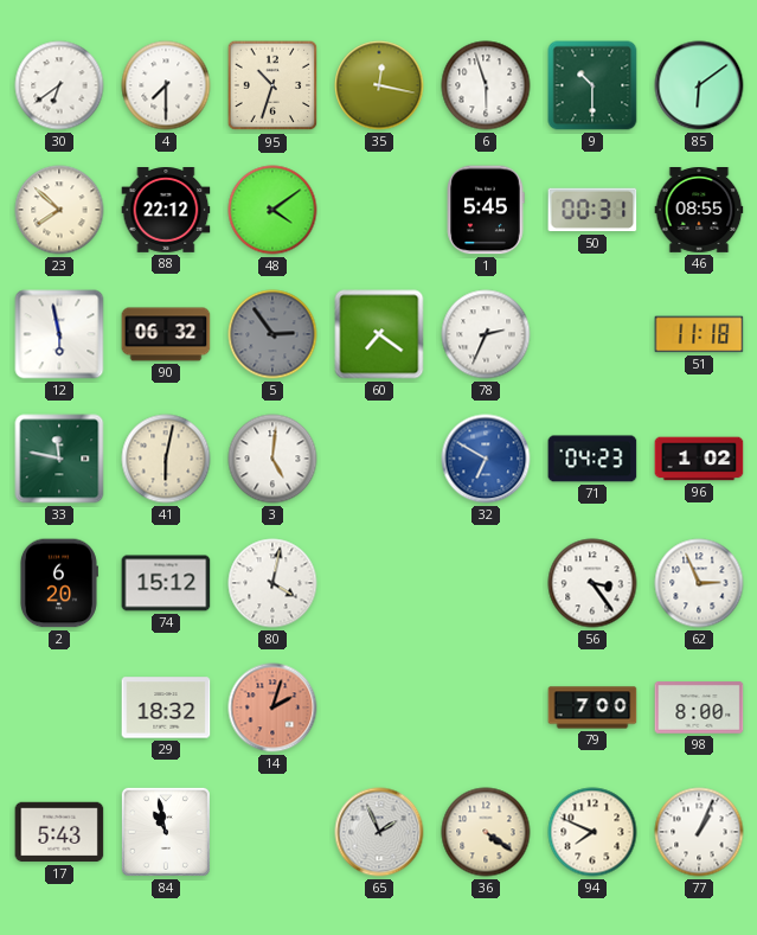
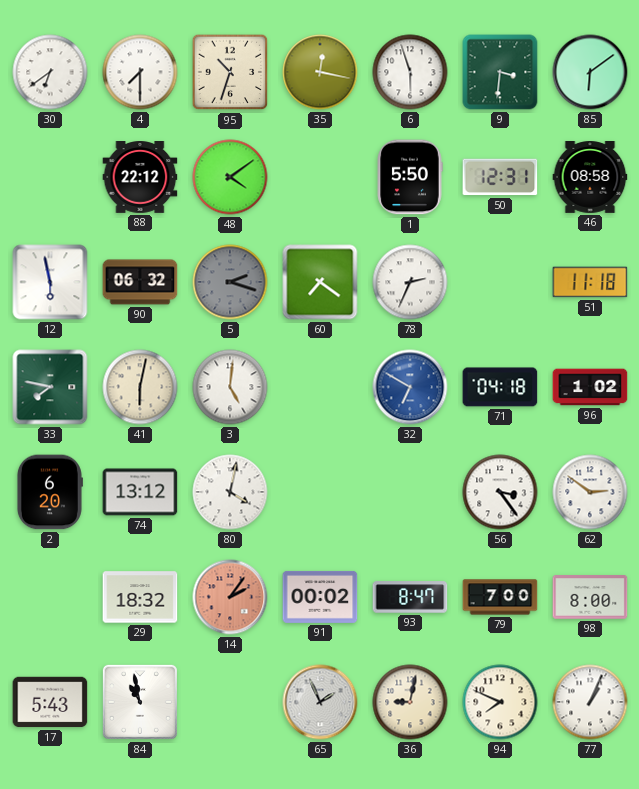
9: 10:30 -> 3:31 (500, 72)
23: 7:52 -> none (59, 210)
1: 5:45 -> 5:50 (410, 177)
50: 00:31 -> 12:31 (500, 177)
46: 08:55 -> 08:58 (590, 178)
5: 2:54 -> 2:18 (230, 282)
33: 11:47 -> 7:47 (50, 387)
71: 04:23 -> 04:18 (500, 387)
74: 15:12 -> 13:12 (140, 492)
62: 2:56 -> 2:51 (590, 492)
14: 2:03 -> 2:06 (230, 597)
91: none -> 00:02 (320, 597)
93: none -> 8:47 (410, 597)
36: 4:21 -> 9:02 (410, 702)
